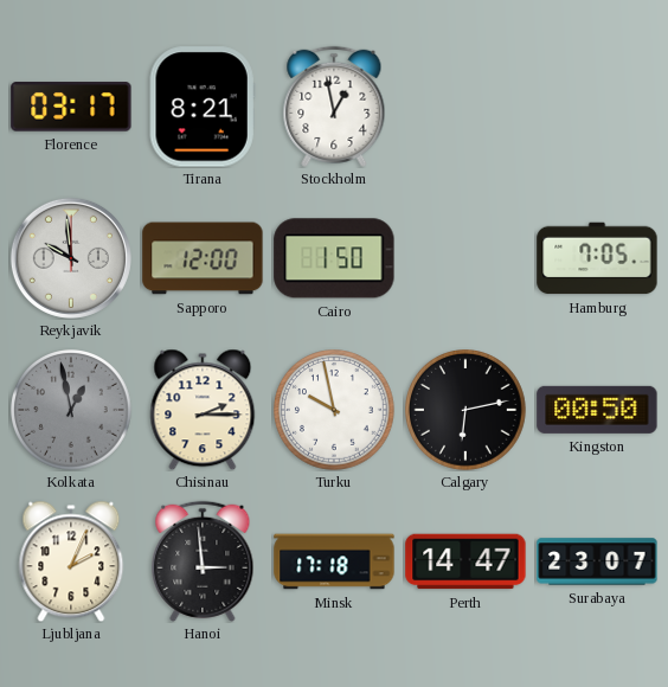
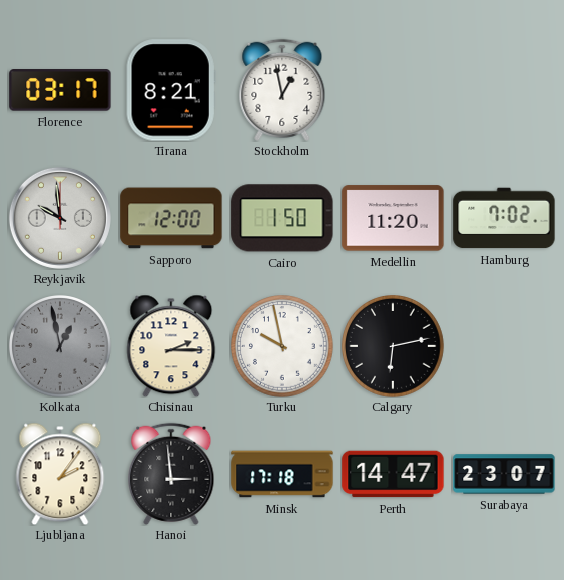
Medellin: none -> 11:20 (393, 218)
Hamburg: 7:05 -> 7:02 (504, 218)
Kingston: 00:50 -> none (597, 410)
Ljubljana: 2:04 -> 2:06 (60, 474)
